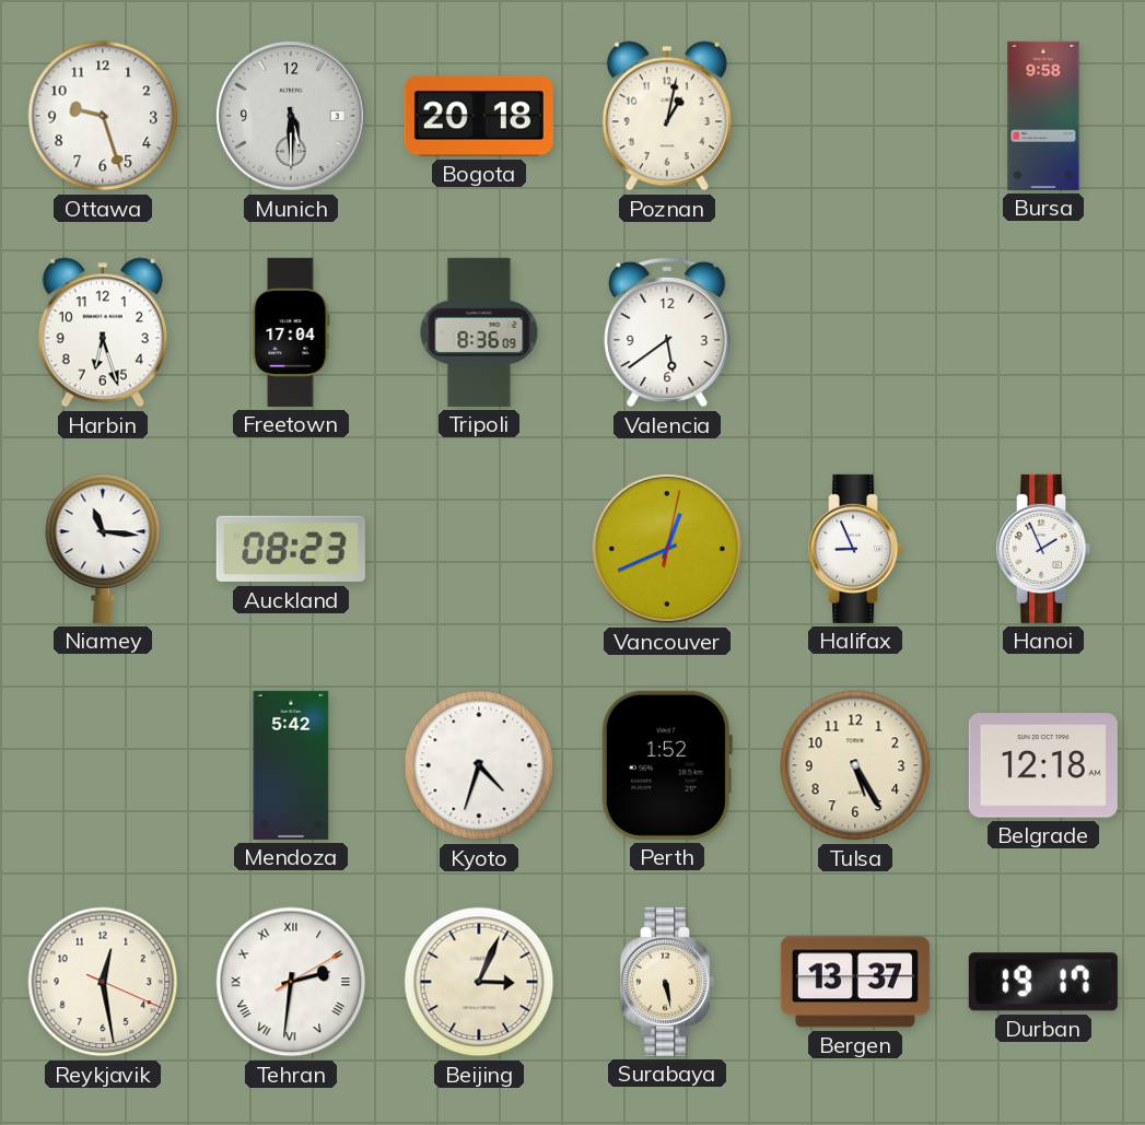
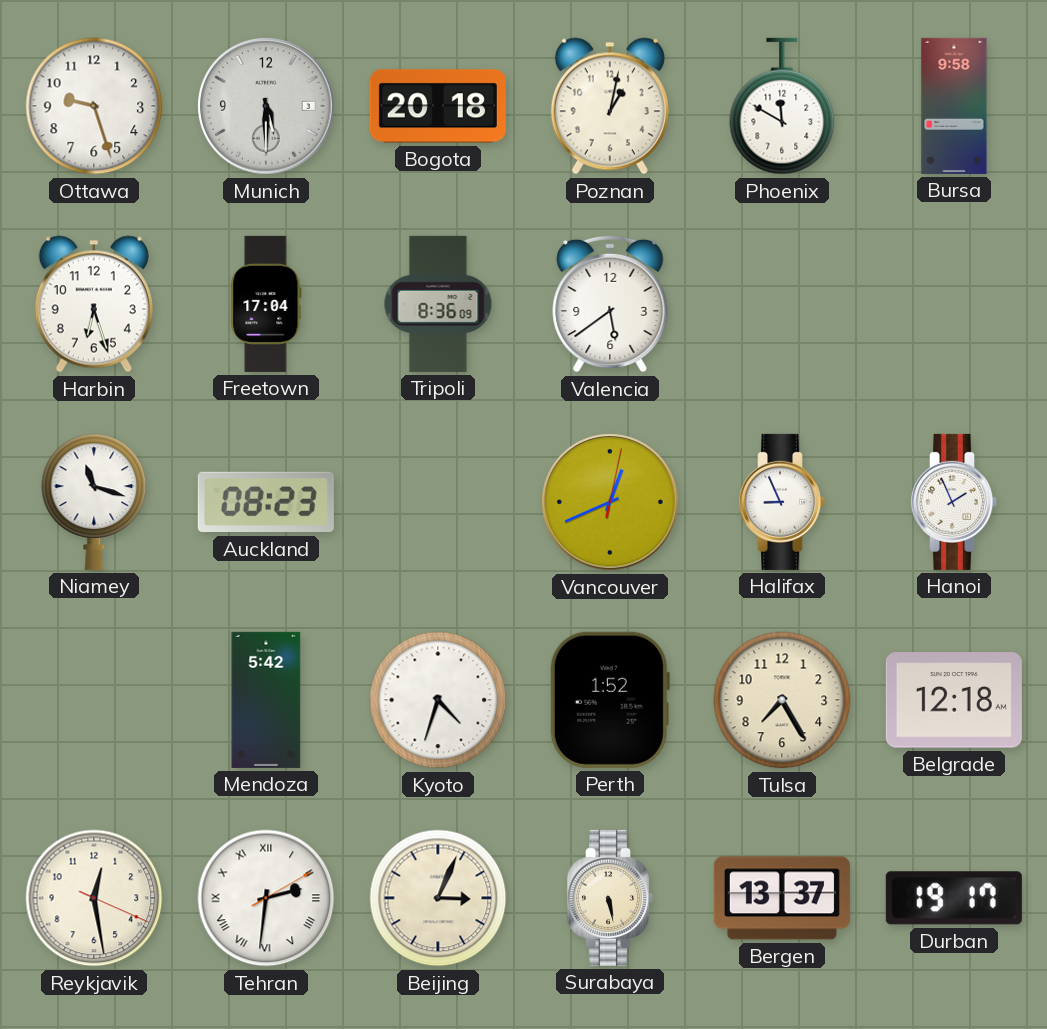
Phoenix: none -> 11:50 (782, 106)
Niamey: 11:16 -> 11:18 (94, 502)
Tulsa: 5:25 -> 7:25 (782, 700)
